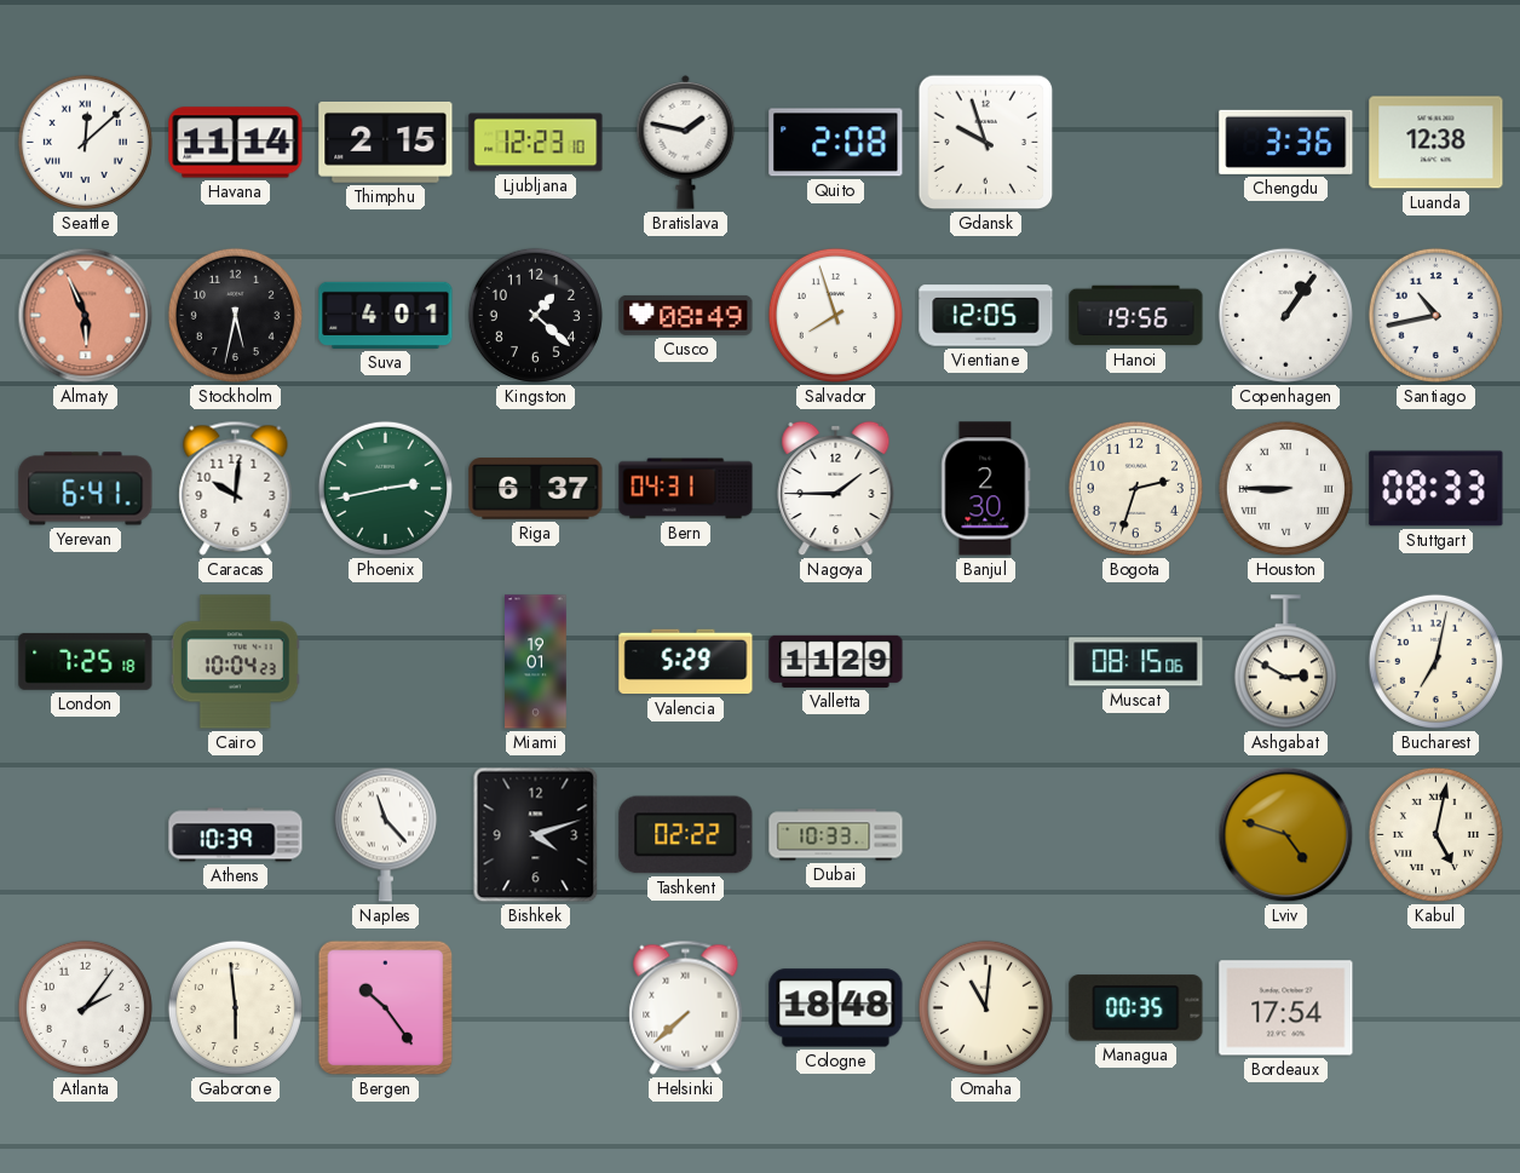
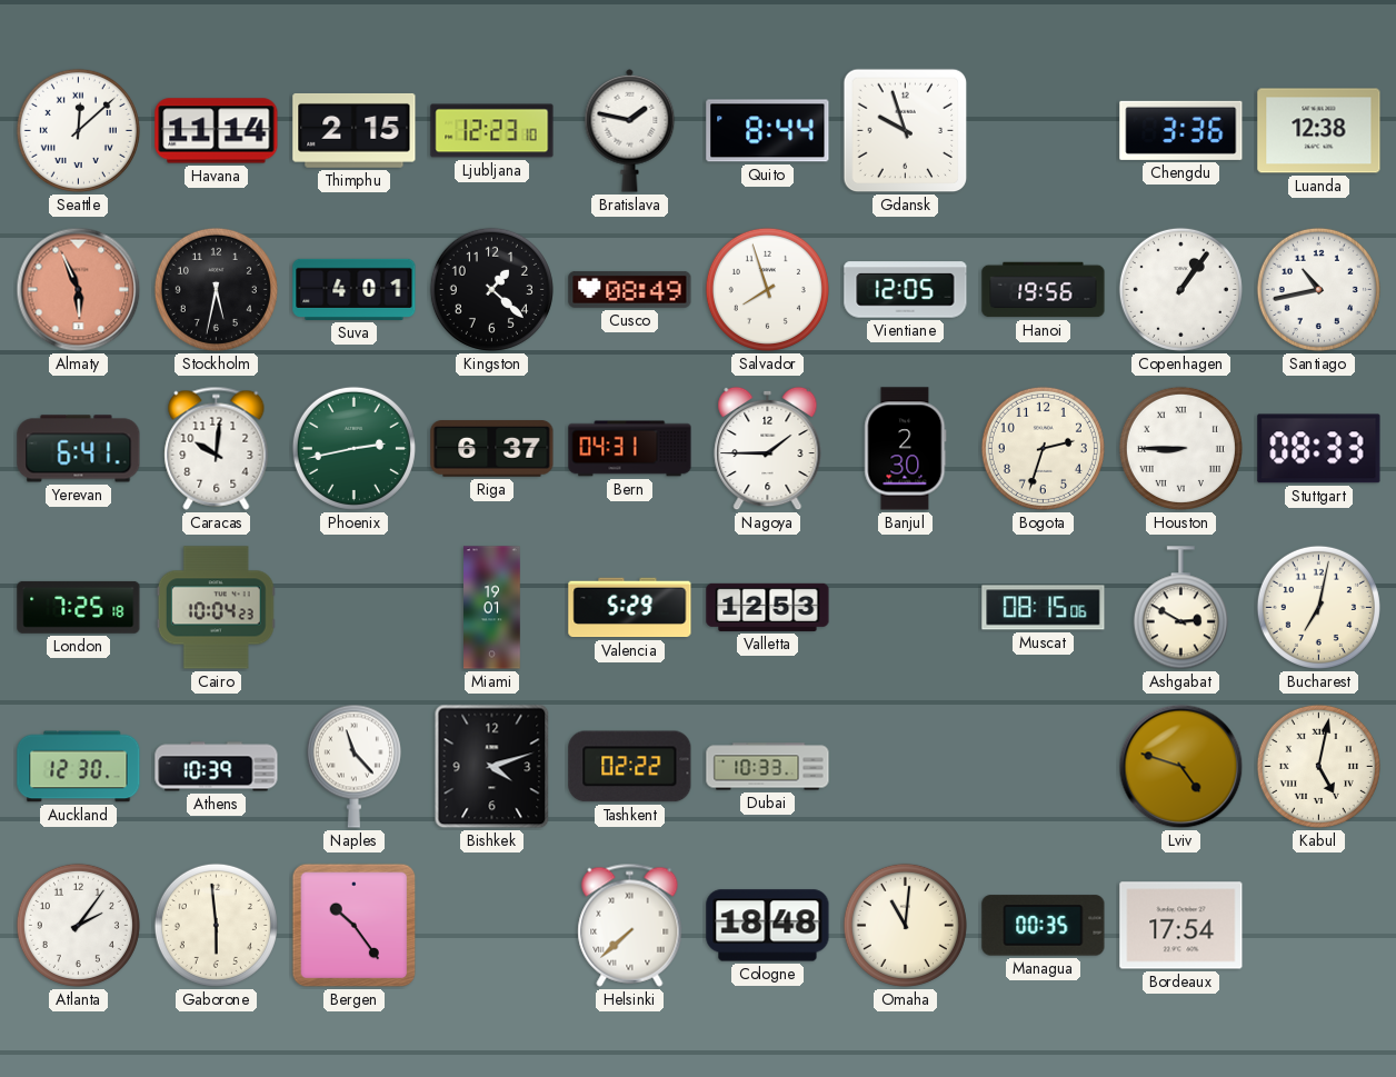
Quito: 2:08 -> 8:44 (768, 131)
Valletta: 11:29 -> 12:53 (768, 607)
Auckland: none -> 12:30 (79, 767)
